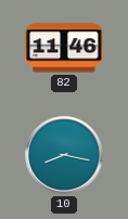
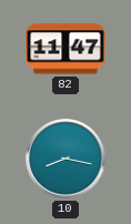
82: 11:46 -> 11:47 (65, 49)
